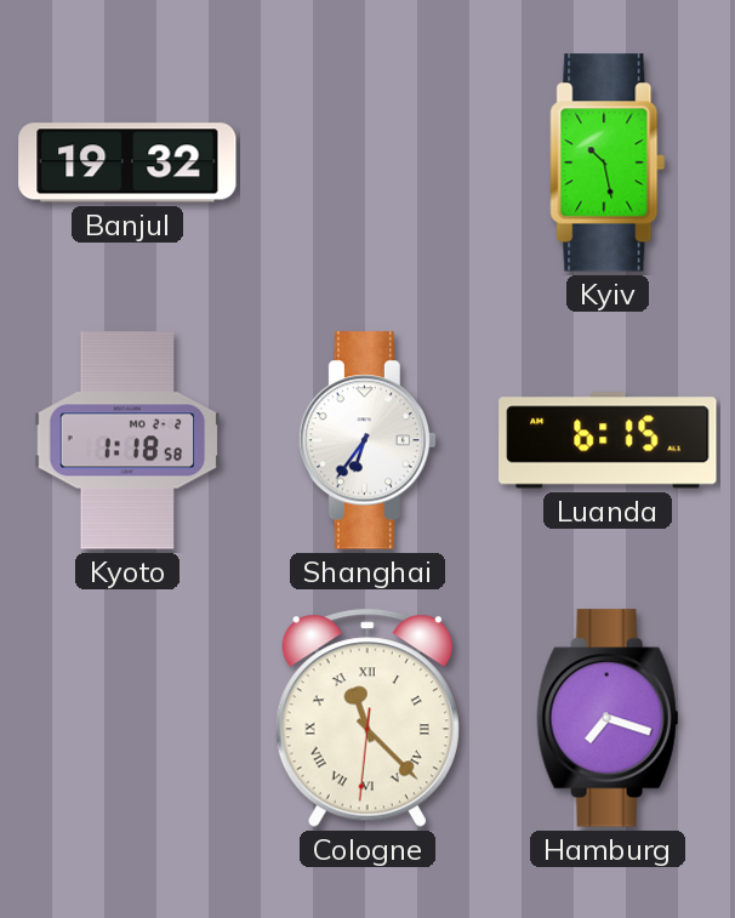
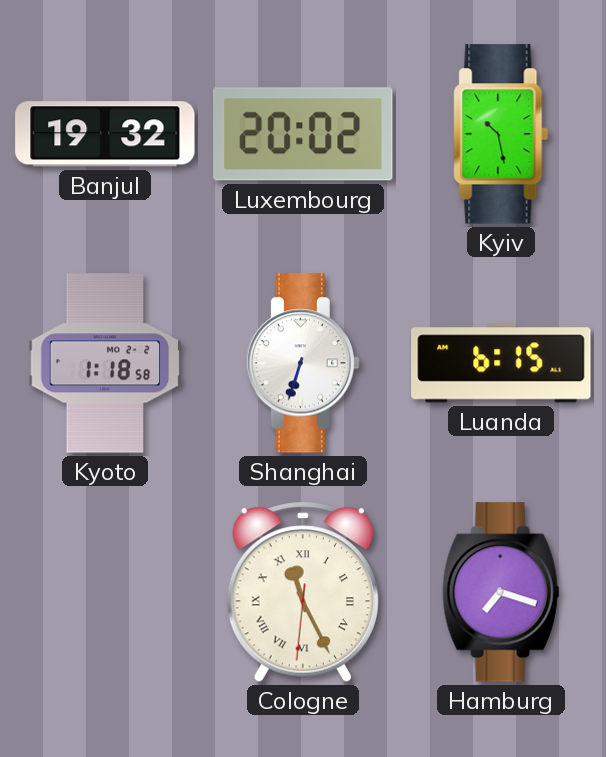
Luxembourg: none -> 20:02 (303, 134)
Shanghai: 6:36 -> 6:33 (302, 363)
Cologne: 11:22 -> 11:25 (303, 592)
